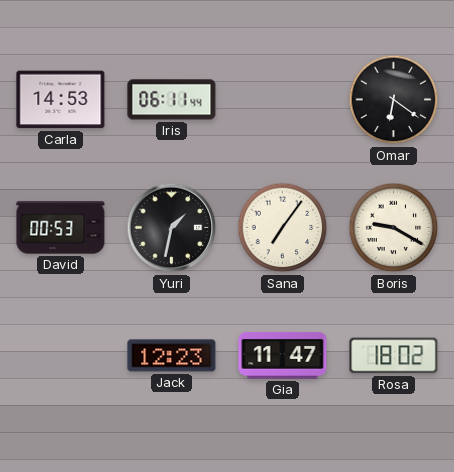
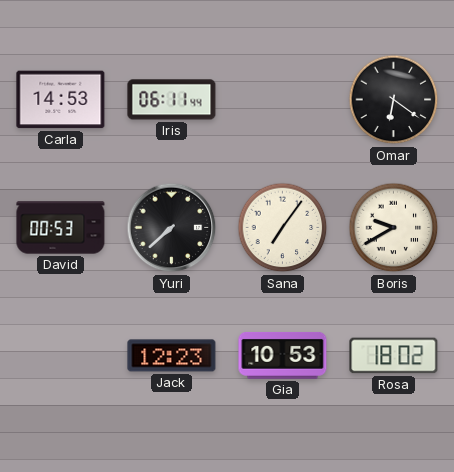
Yuri: 1:32 -> 7:38 (172, 228)
Boris: 9:20 -> 9:40 (394, 228)
Gia: 11:47 -> 10:53 (283, 356)
